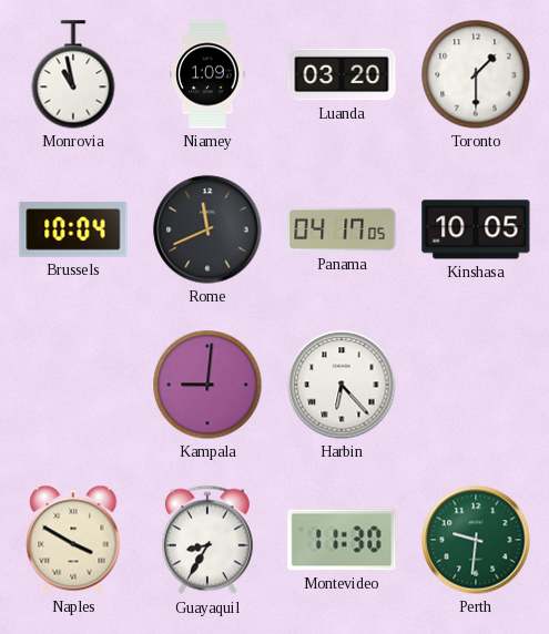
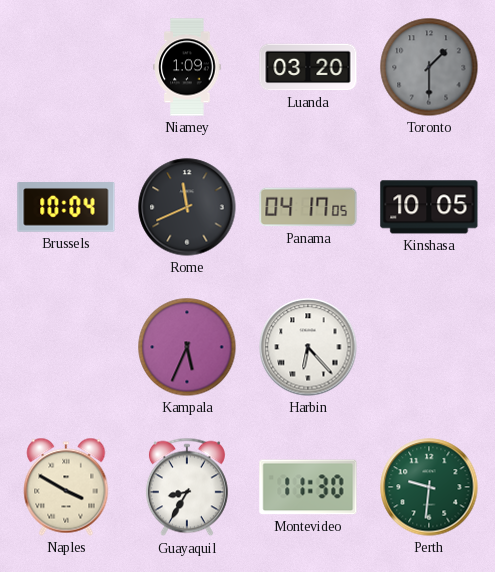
Monrovia: 10:58 -> none (73, 74)
Toronto dial: white -> grey (429, 67)
Kampala: 9:01 -> 5:34 (187, 347)
